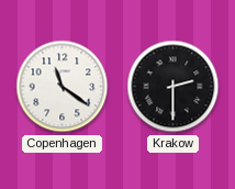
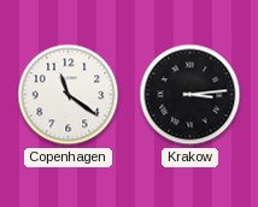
Krakow: 2:30 -> 3:14 (190, 95)
